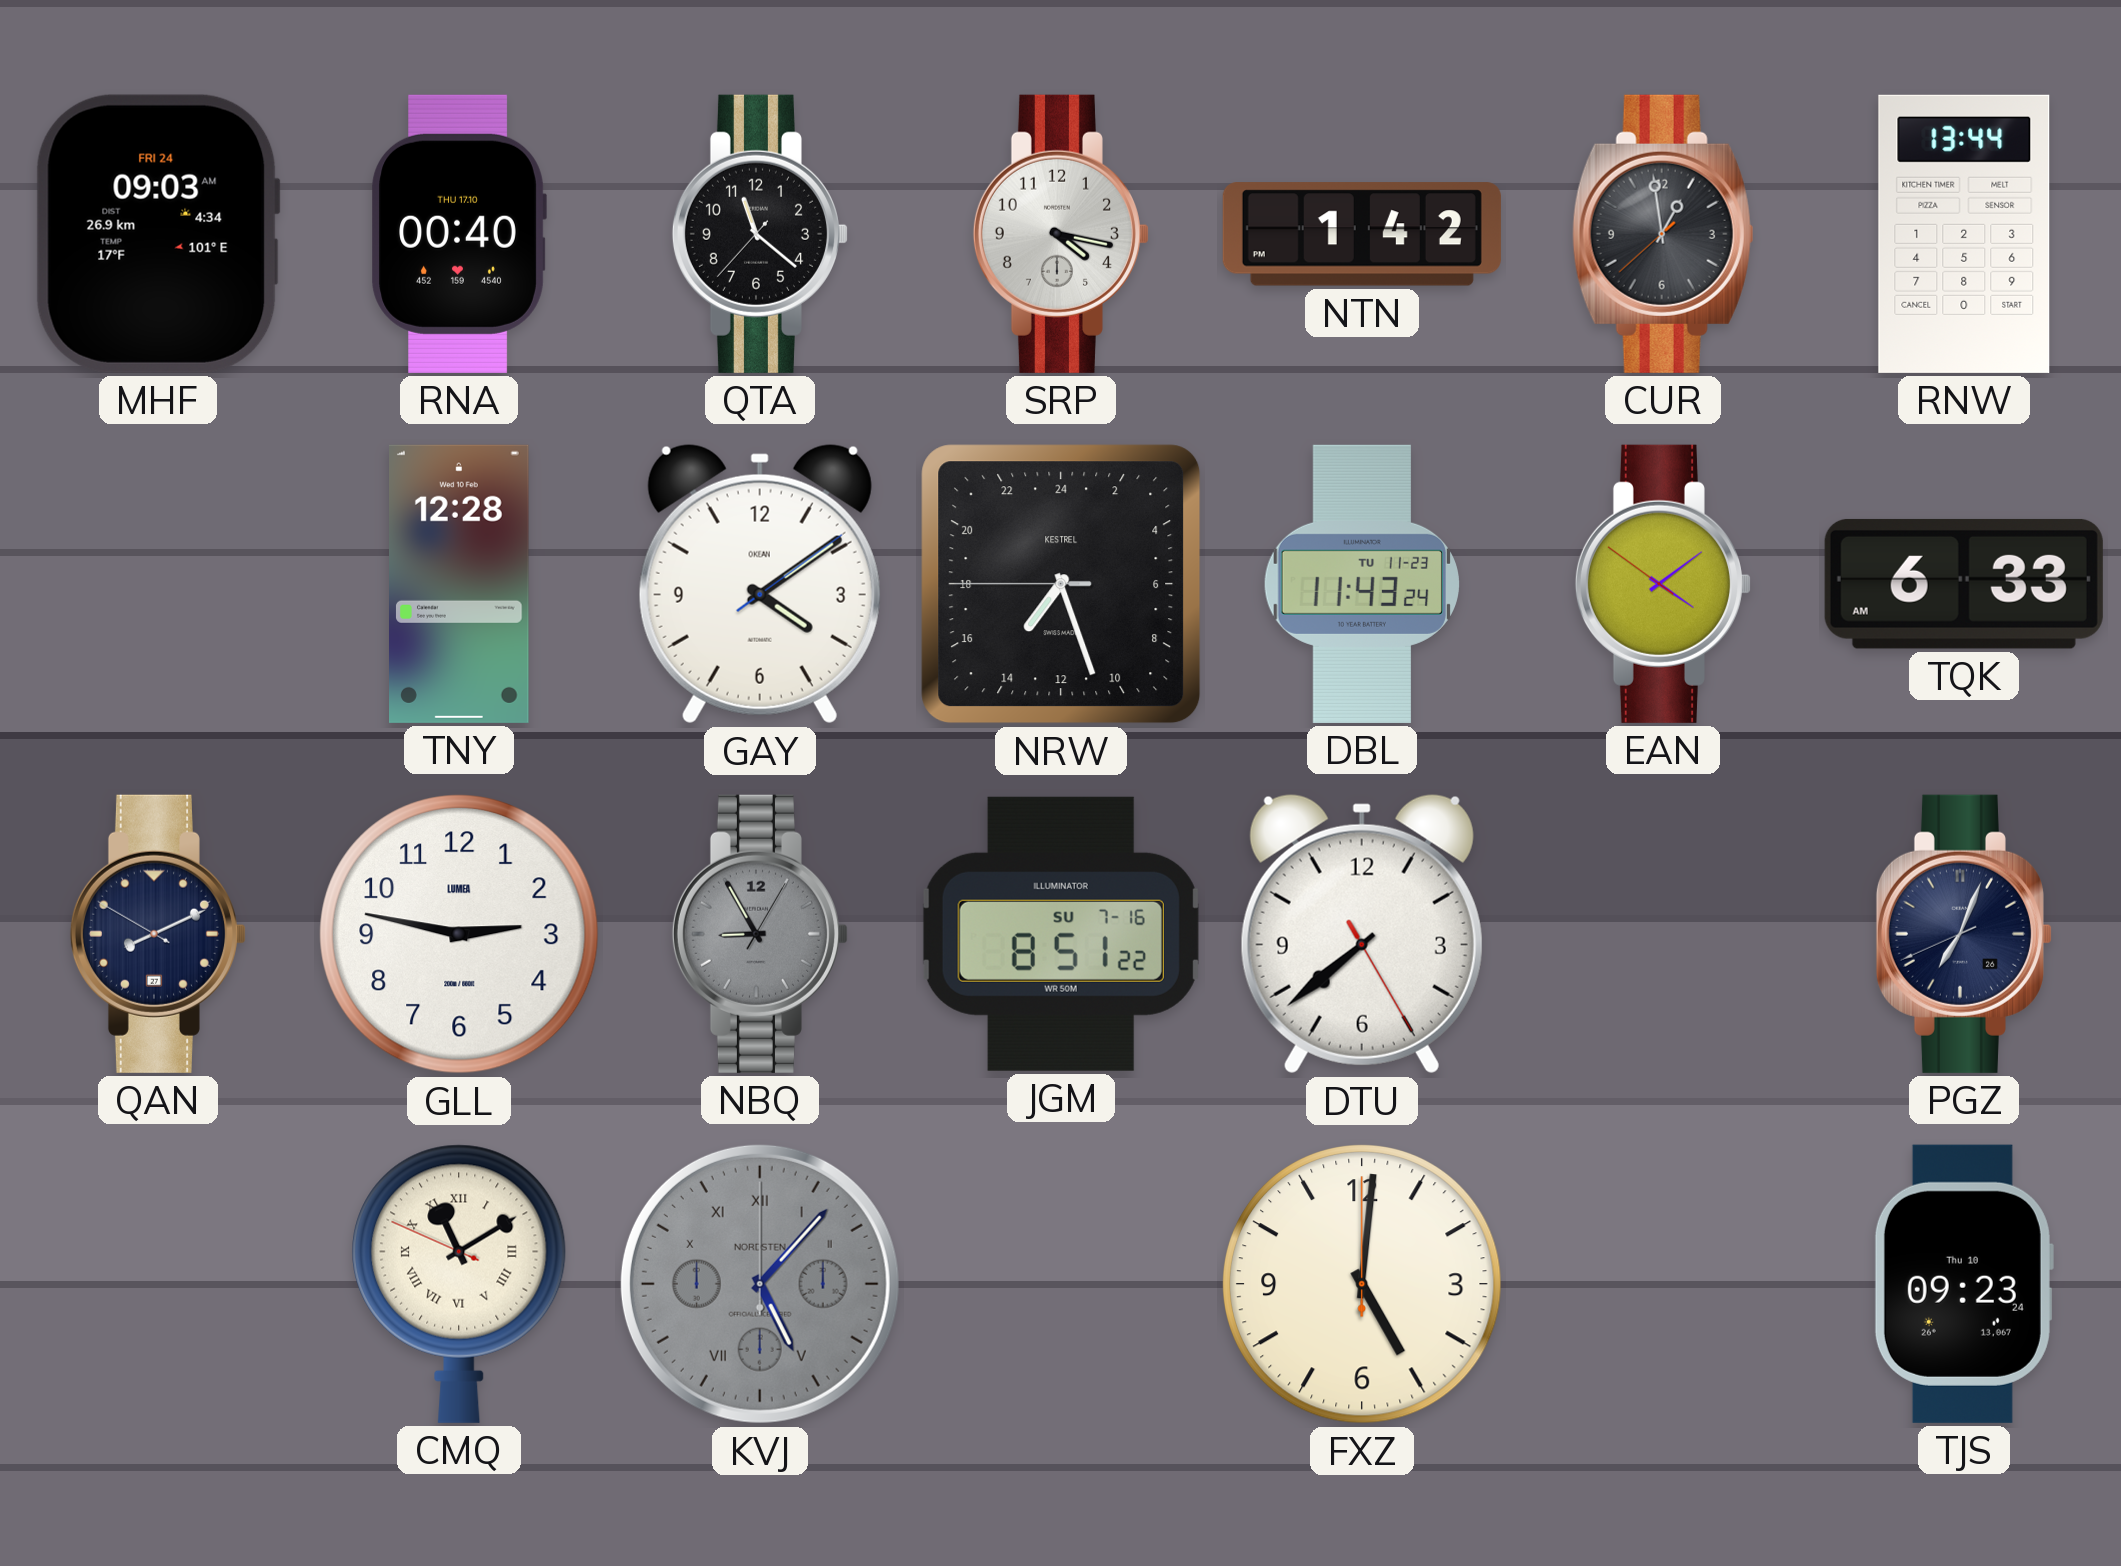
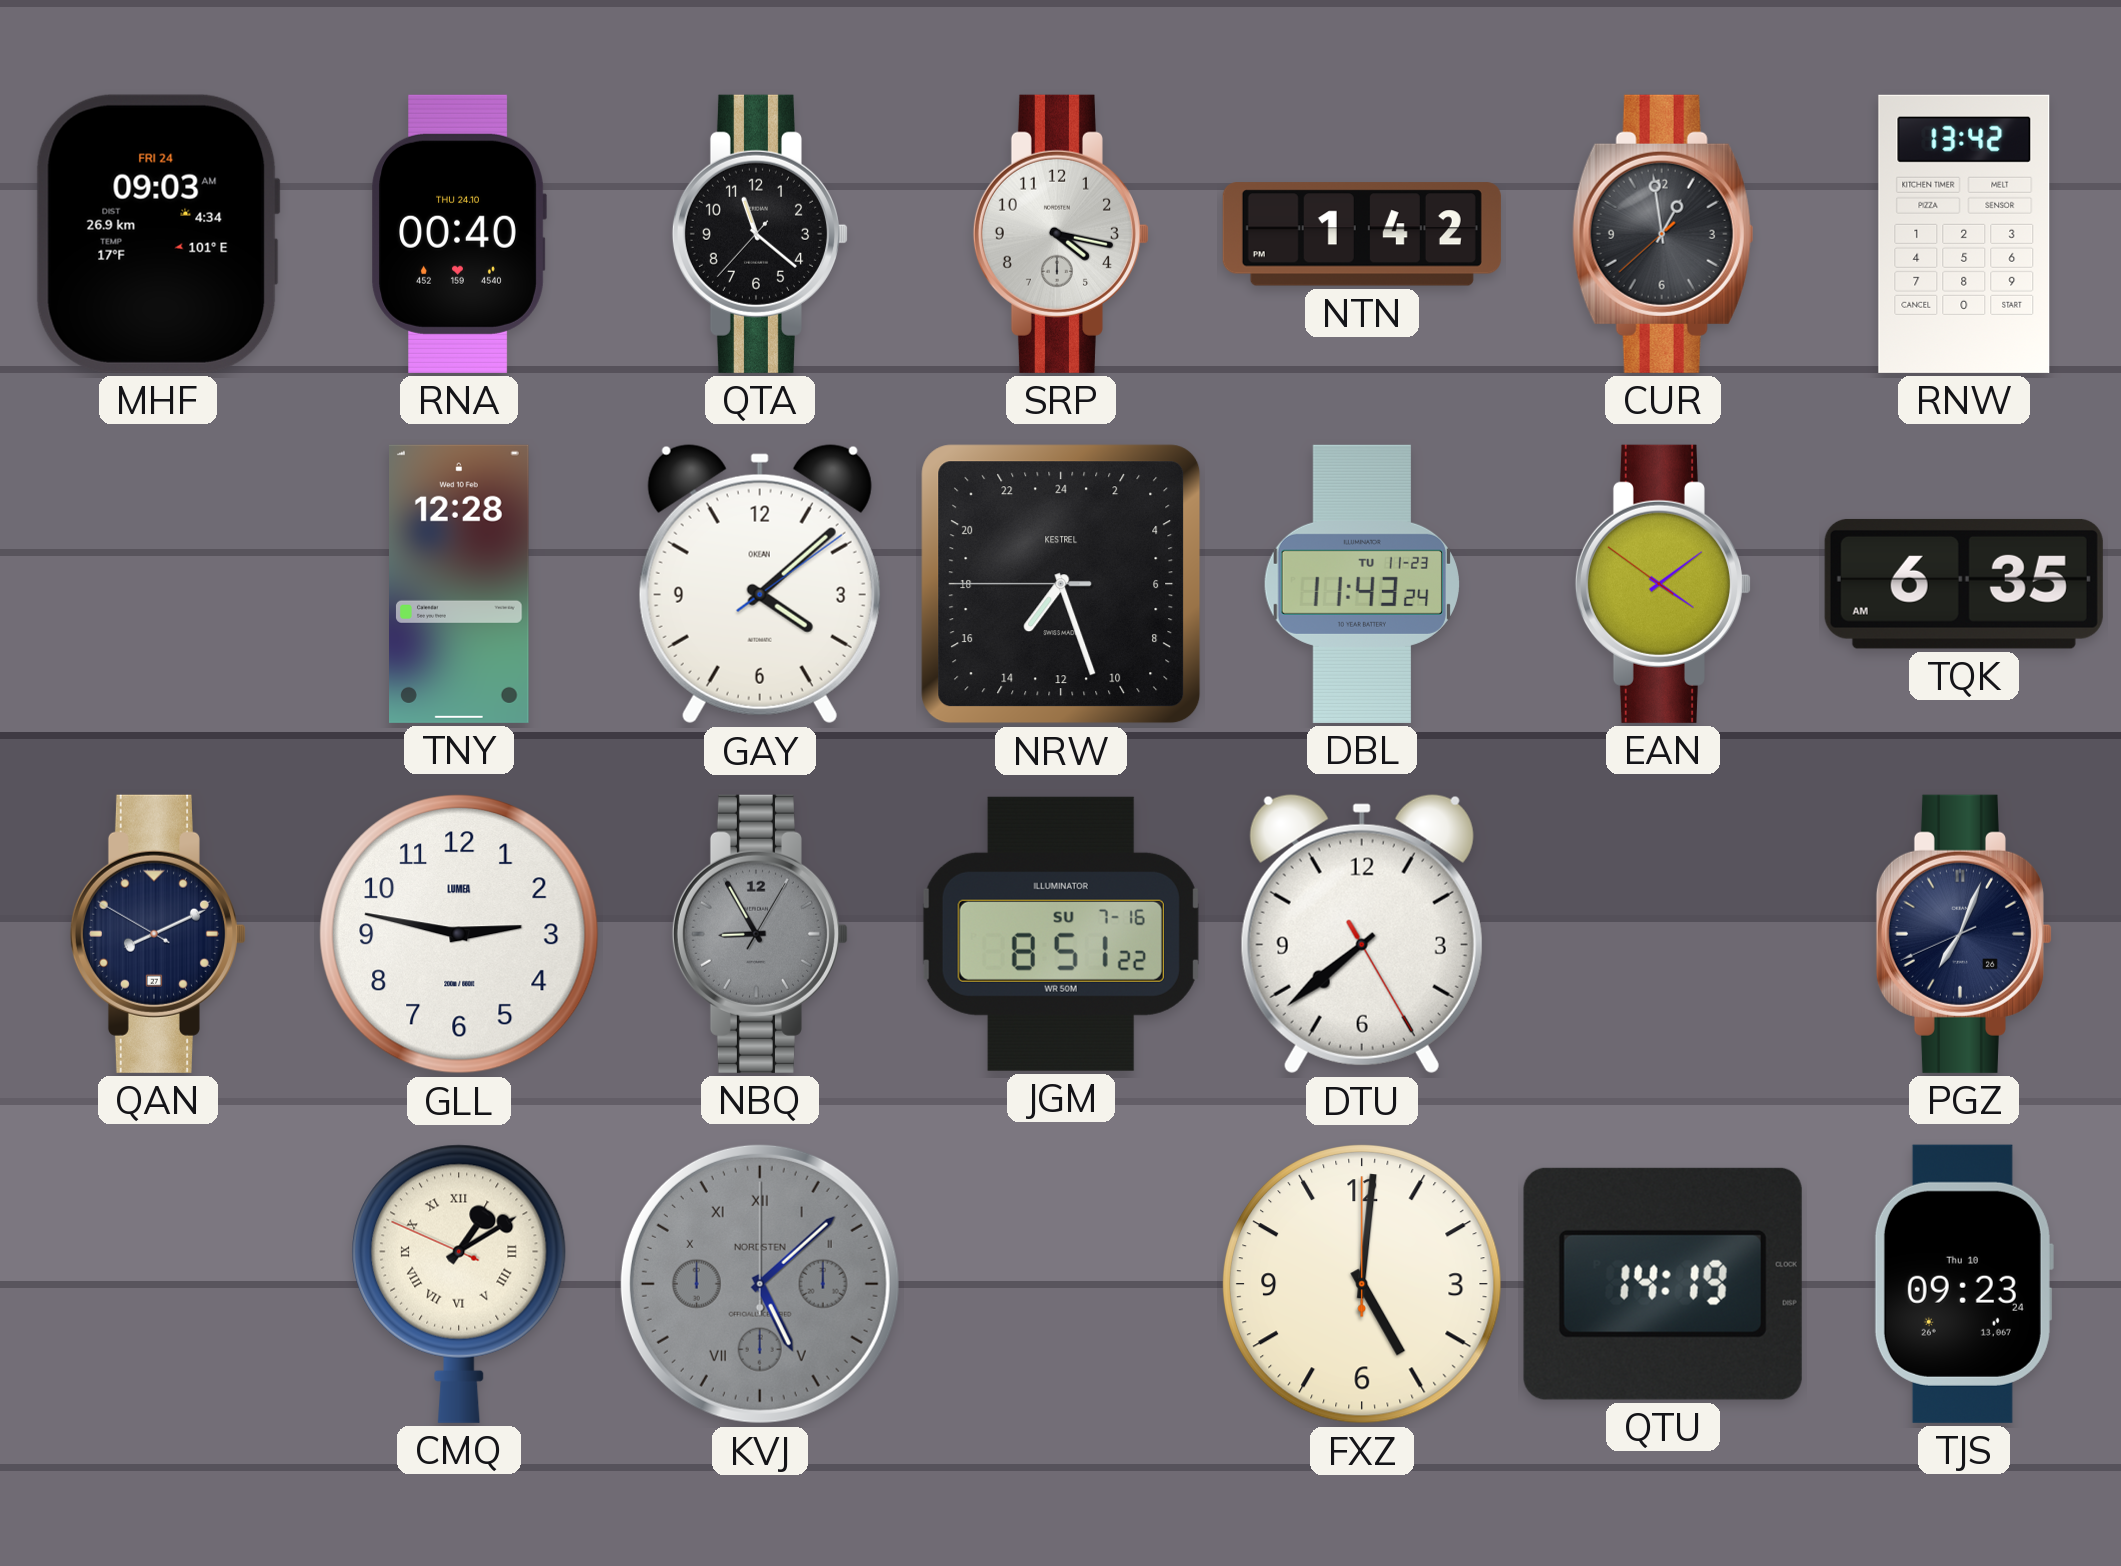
RNA date: THU 17.10 -> THU 24.10 (459, 234)
RNW: 13:44 -> 13:42 (1964, 234)
GAY: 4:09 -> 4:08 (760, 584)
TQK: 6:33 -> 6:35 (1964, 584)
CMQ: 11:09 -> 1:09 (459, 1284)
KVJ: 5:07 -> 5:08 (760, 1284)
QTU: none -> 14:19 (1663, 1284)
